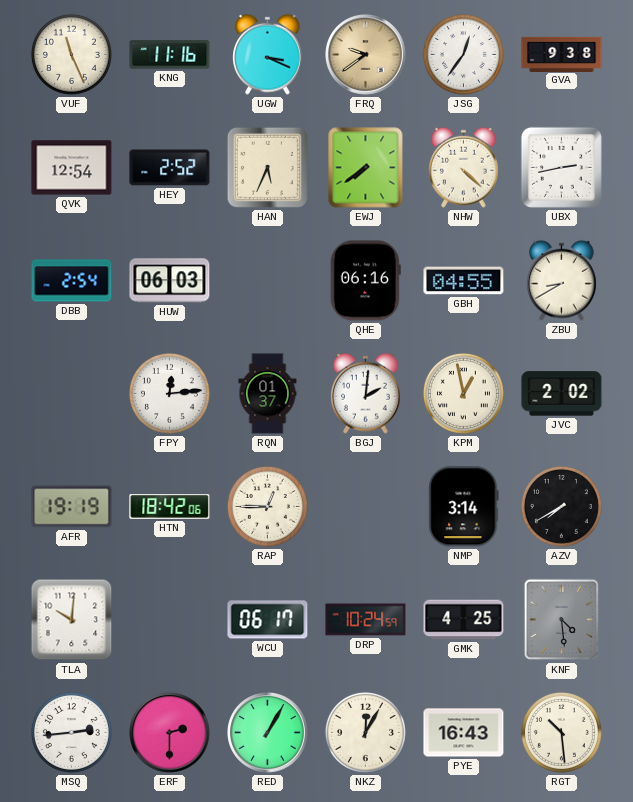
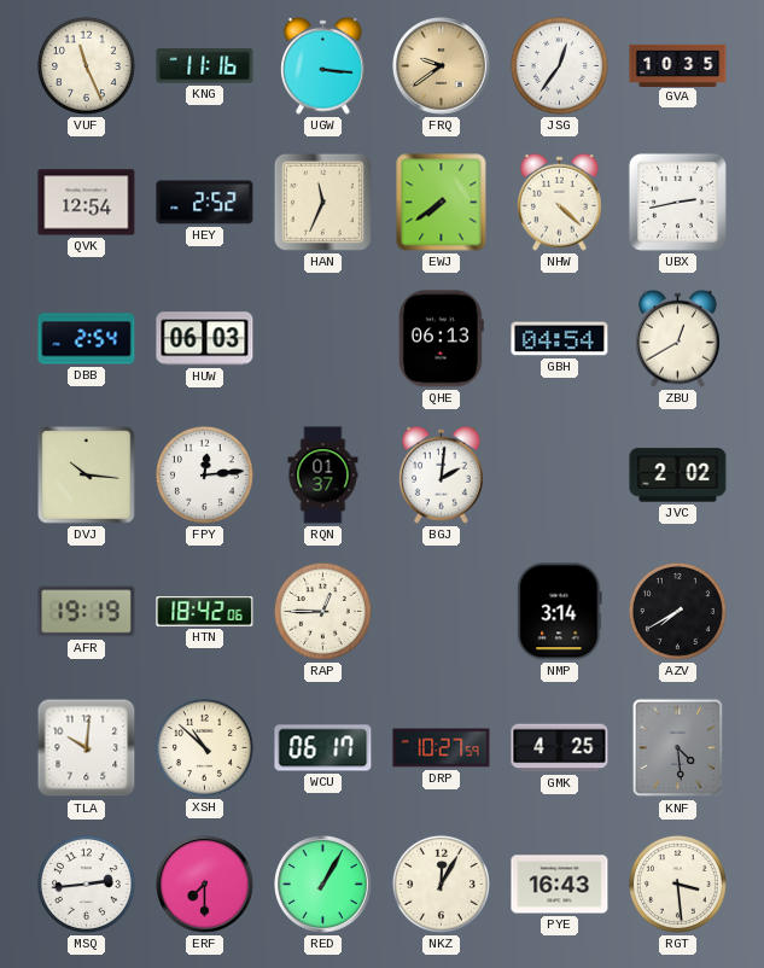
UGW: 3:19 -> 3:16 (323, 65)
GVA: 9:38 -> 10:35 (678, 65)
HAN: 5:34 -> 11:34 (322, 202)
QHE: 06:16 -> 06:13 (441, 339)
GBH: 04:55 -> 04:54 (560, 339)
ZBU: 8:40 -> 12:40 (678, 338)
DVJ: none -> 10:16 (87, 476)
KPM: 12:58 -> none (463, 393)
XSH: none -> 10:52 (204, 747)
DRP: 10:24 -> 10:27 (442, 748)
ERF: 2:30 -> 7:30 (205, 885)
RGT: 10:29 -> 3:29 (677, 884)
